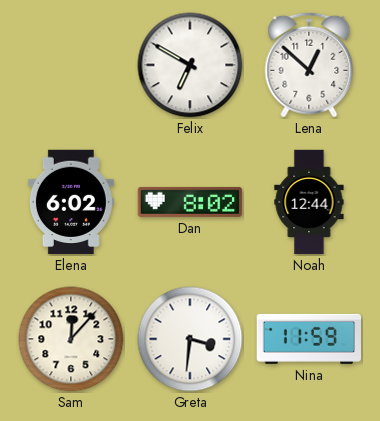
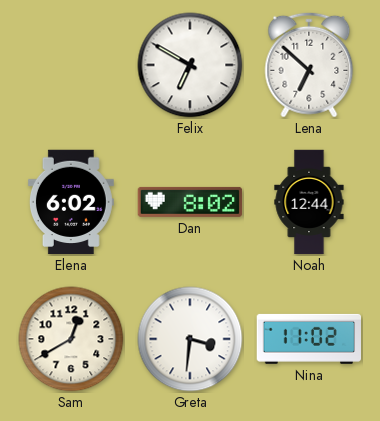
Lena: 12:52 -> 6:52 (309, 65)
Sam: 12:07 -> 12:40 (71, 339)
Nina: 11:59 -> 11:02 (309, 339)
